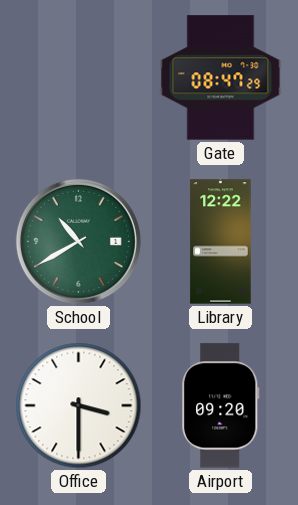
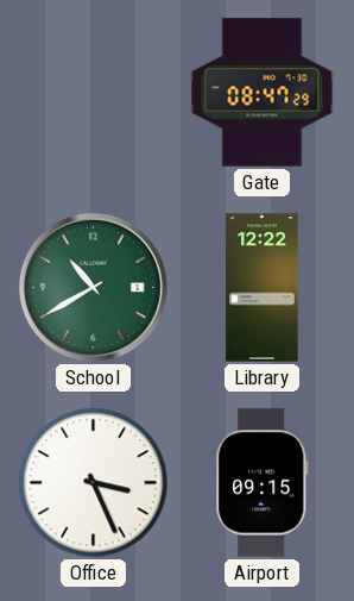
Office: 3:30 -> 3:26 (94, 483)
Airport: 09:20 -> 09:15 (263, 483)
